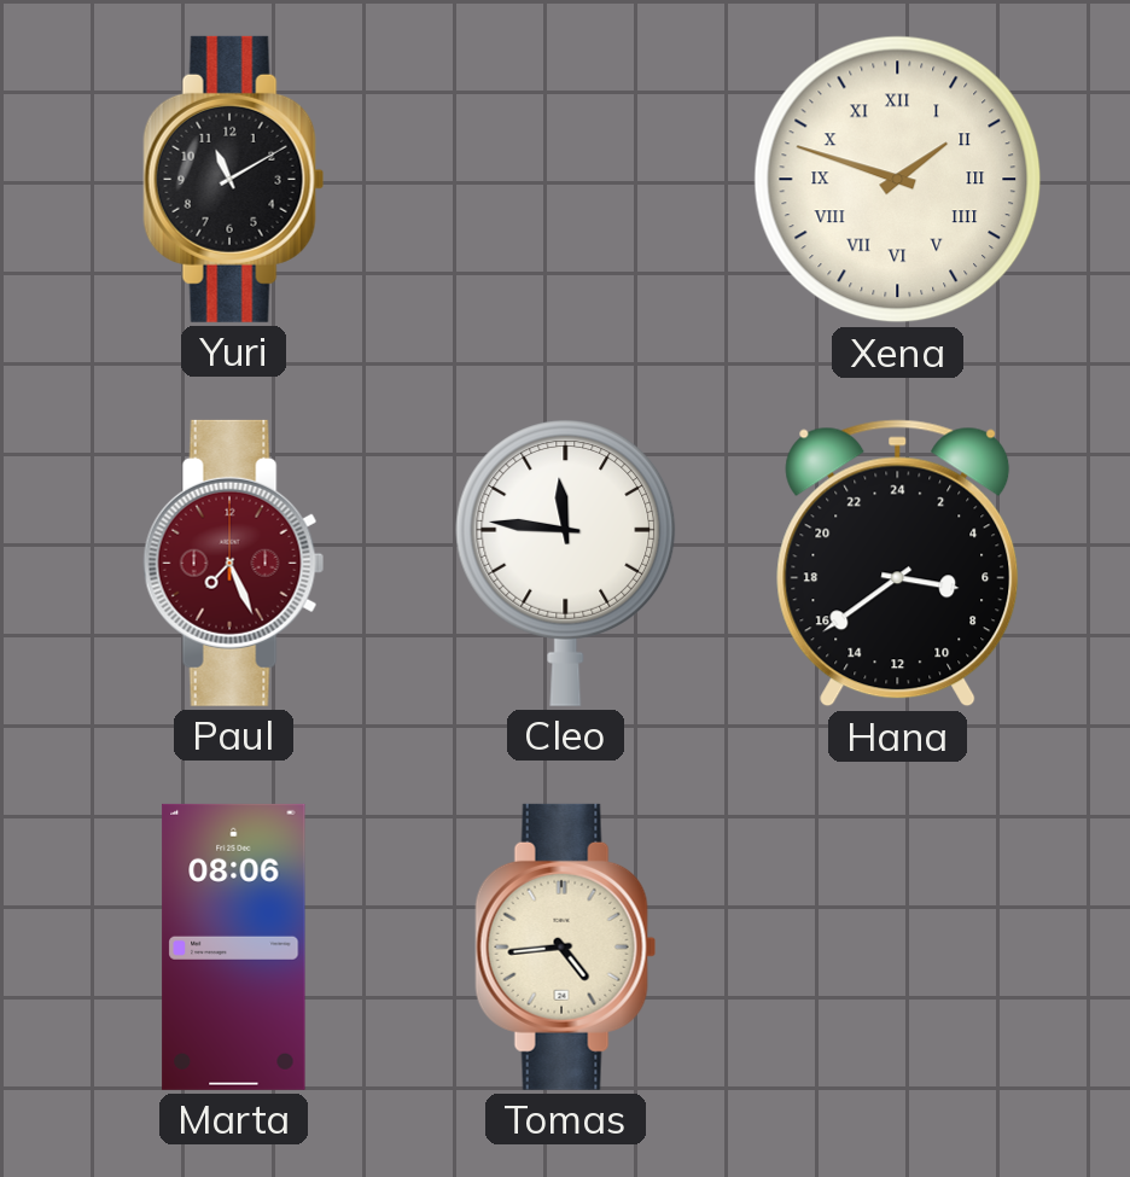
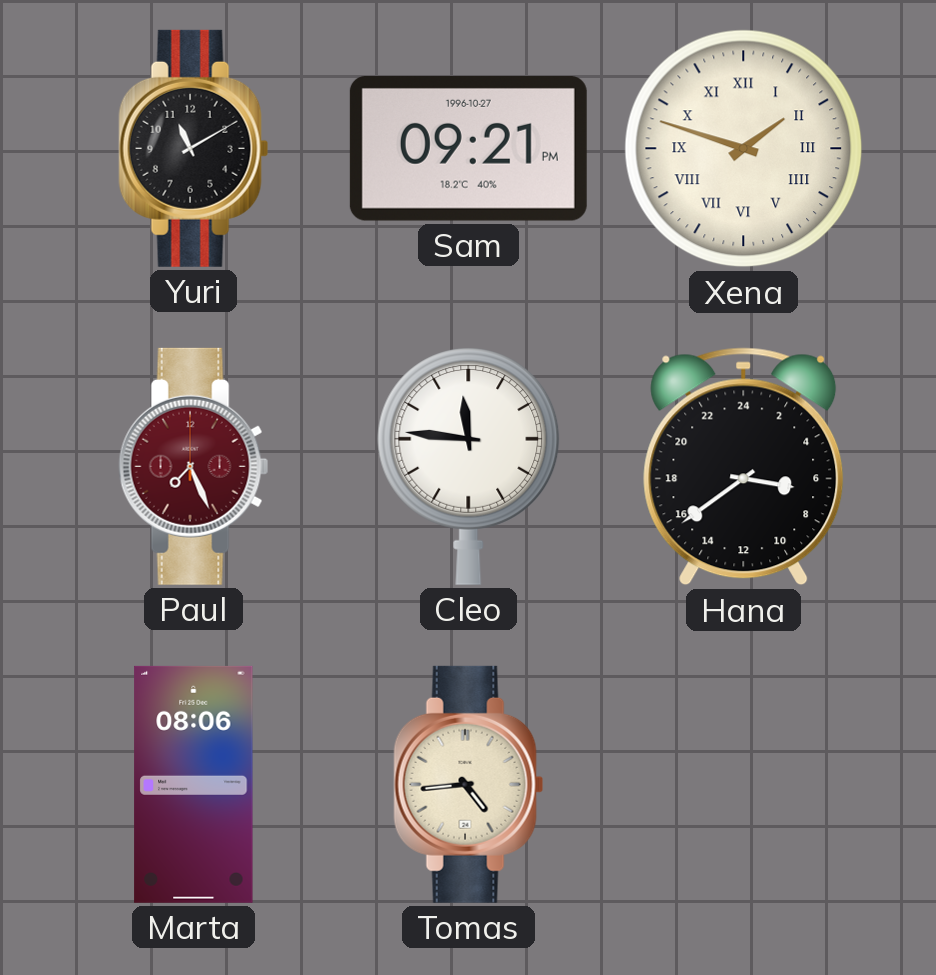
Sam: none -> 09:21 (468, 149)
